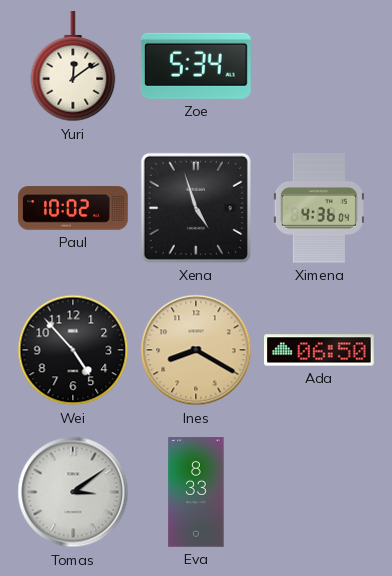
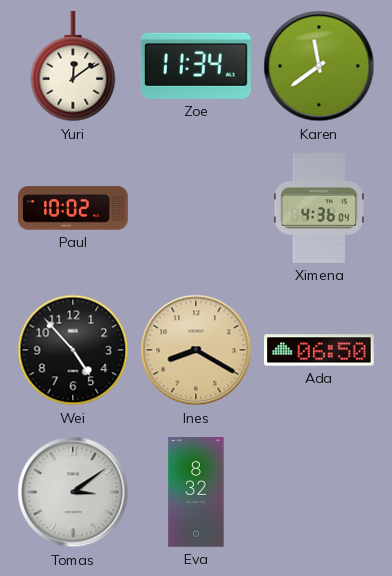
Zoe: 5:34 -> 11:34 (196, 66)
Karen: none -> 11:39 (319, 66)
Xena: 4:57 -> none (196, 208)
Eva: 8:33 -> 8:32 (196, 492)
